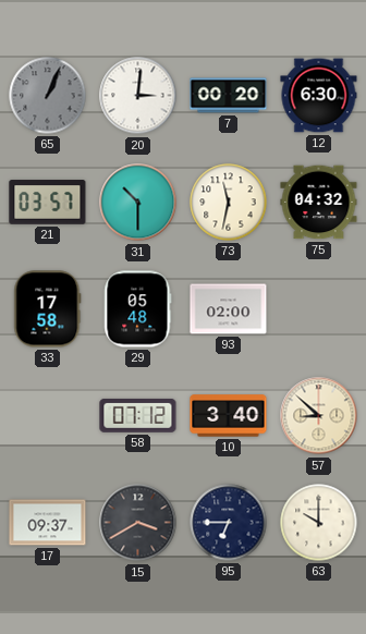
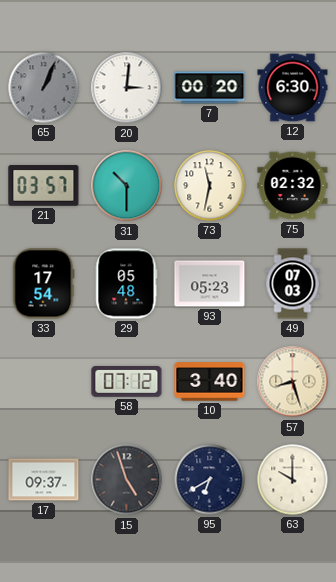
75: 04:32 -> 02:32 (293, 186)
33: 17:58 -> 17:54 (44, 284)
93: 02:00 -> 05:23 (210, 284)
49: none -> 07:03 (293, 284)
57: 8:52 -> 8:27 (293, 382)
15: 3:40 -> 4:57 (127, 480)
95: 6:45 -> 6:40 (210, 480)
